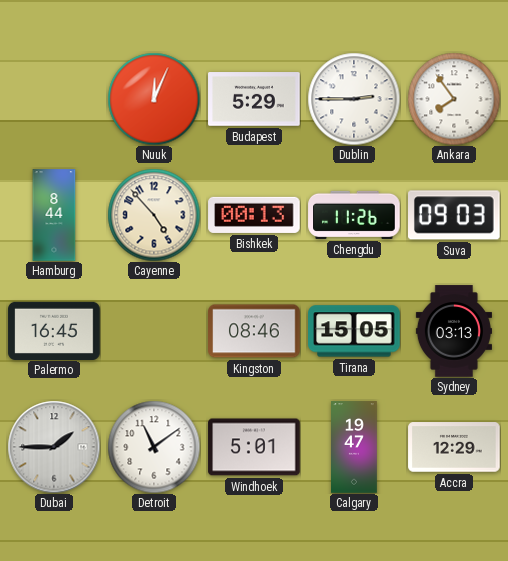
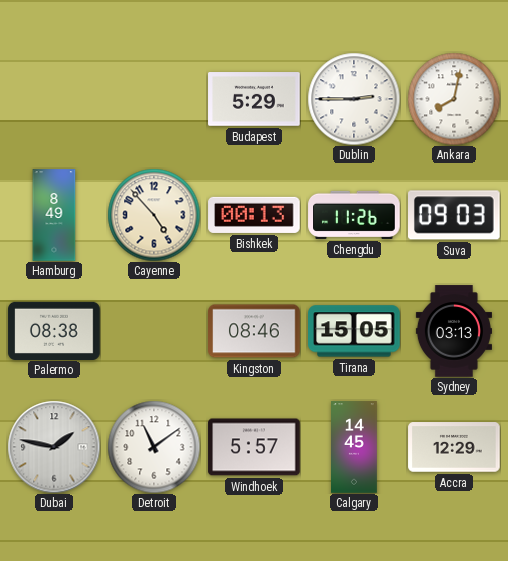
Nuuk: 12:04 -> none (154, 99)
Ankara: 7:54 -> 8:02 (454, 99)
Hamburg: 8:44 -> 8:49 (54, 215)
Palermo: 16:45 -> 08:38 (54, 330)
Dubai: 1:45 -> 1:47 (54, 447)
Windhoek: 5:01 -> 5:57 (254, 447)
Calgary: 19:47 -> 14:45 (355, 447)
